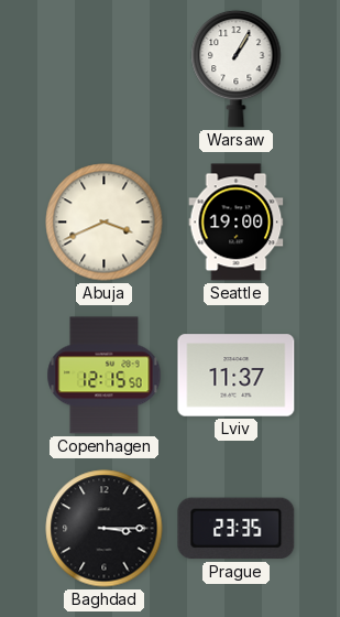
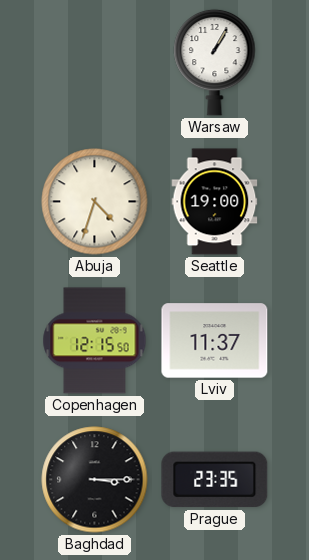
Abuja: 3:41 -> 4:33 (95, 202)
